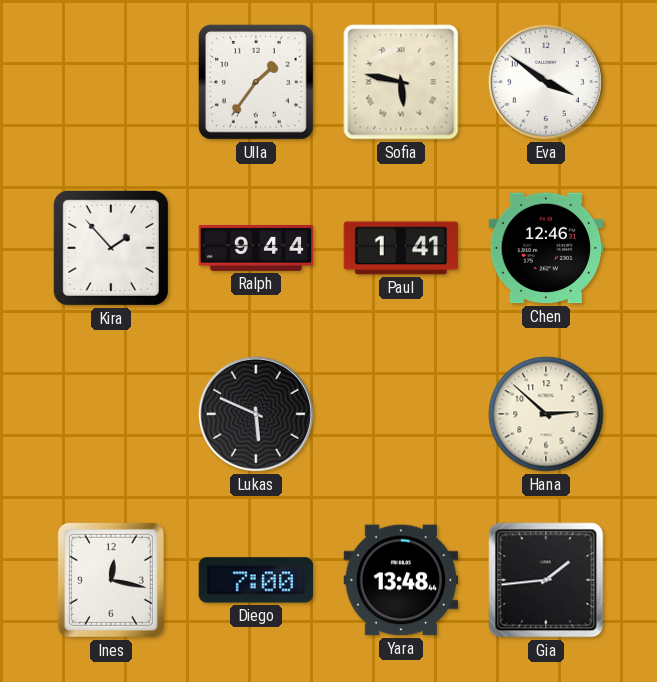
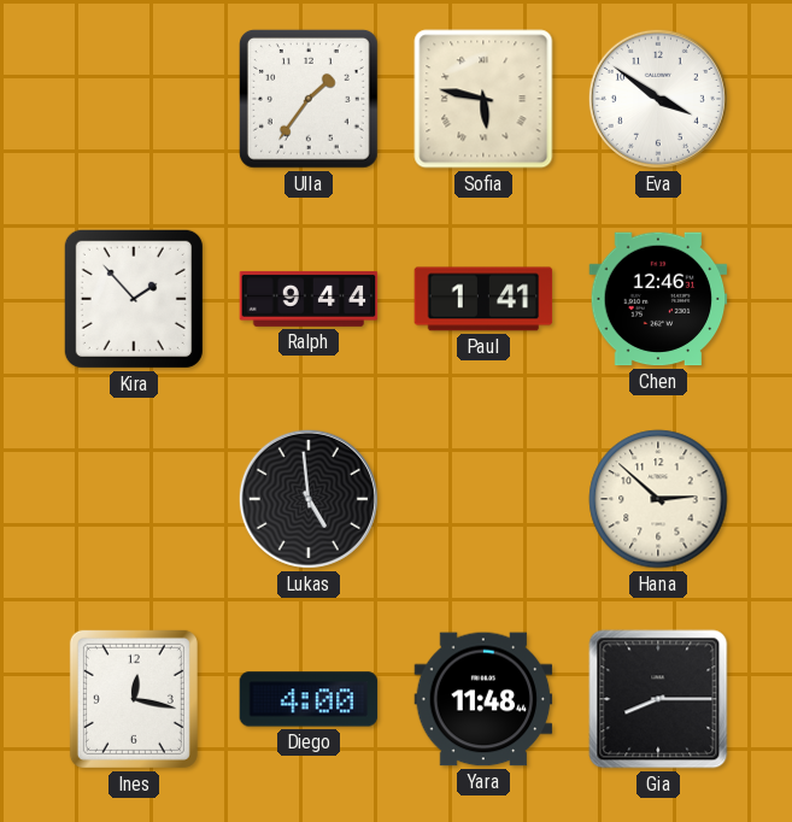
Lukas: 5:49 -> 4:59 (309, 499)
Diego: 7:00 -> 4:00 (309, 699)
Yara: 13:48 -> 11:48 (483, 699)
Gia: 1:44 -> 8:15 (658, 699)
